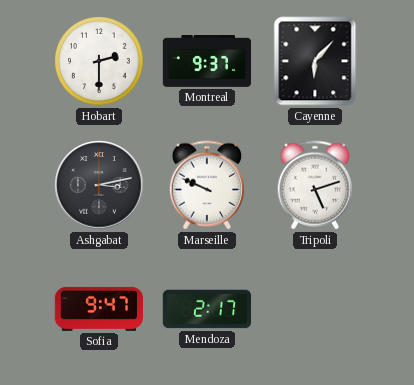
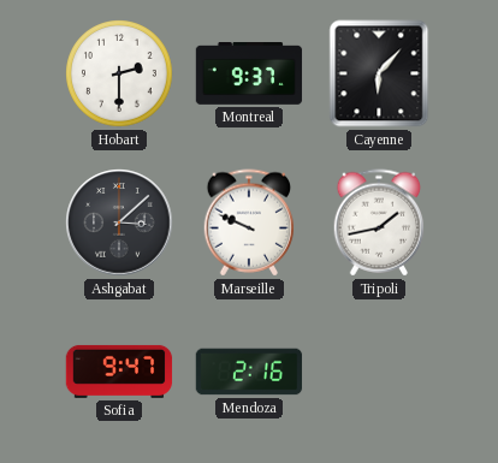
Ashgabat: 3:13 -> 3:08 (119, 222)
Tripoli: 5:12 -> 1:43 (379, 222)
Mendoza: 2:17 -> 2:16 (249, 372)
